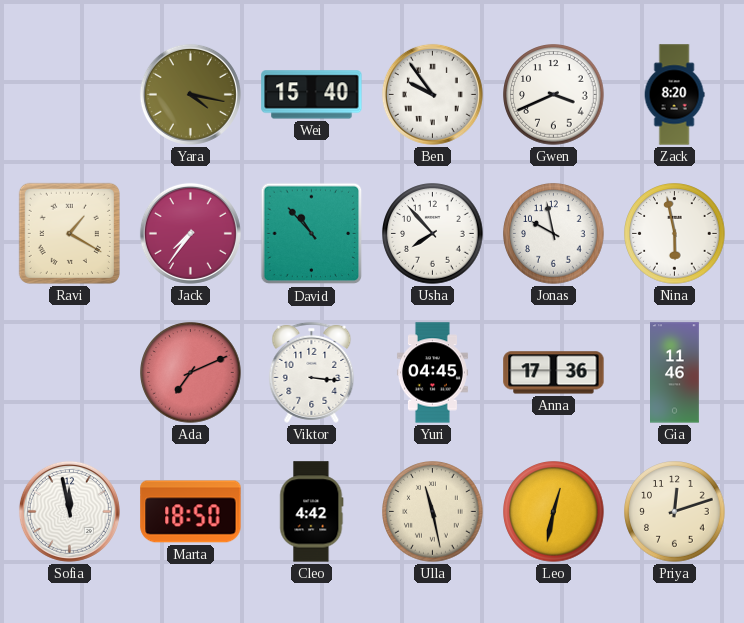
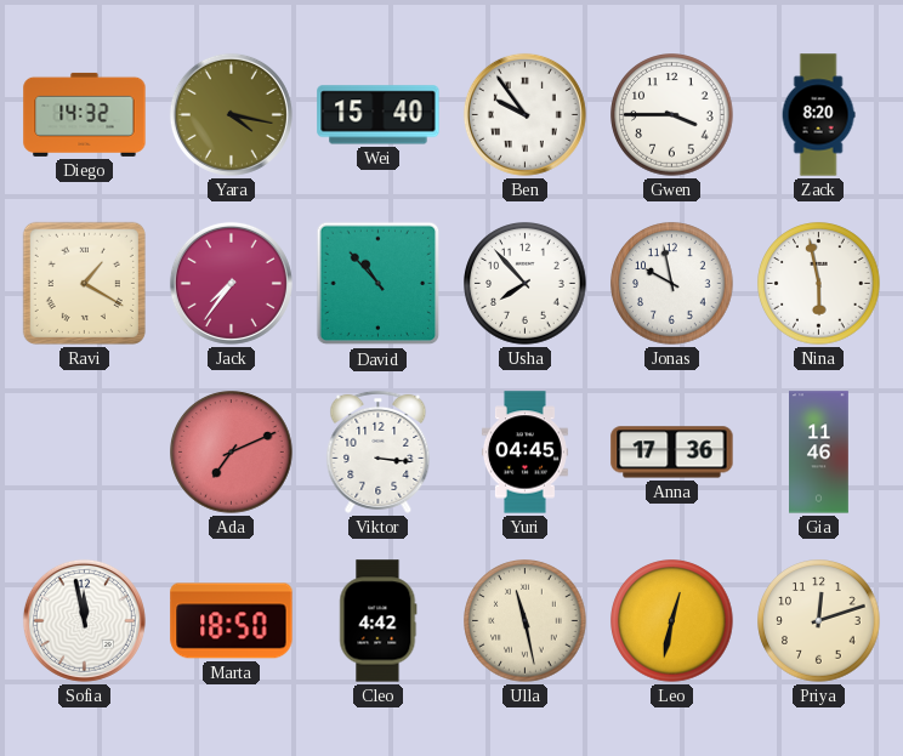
Diego: none -> 14:32 (85, 114)
Gwen: 3:41 -> 3:45 (672, 115)
